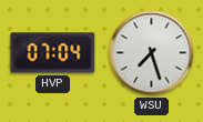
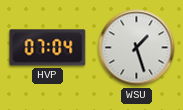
WSU: 7:27 -> 1:27 (137, 48)
